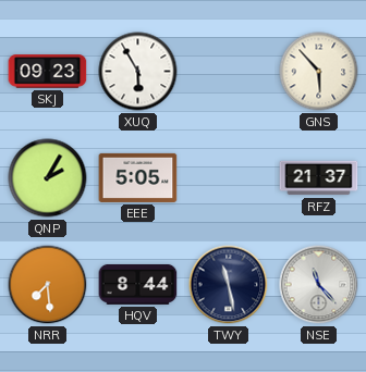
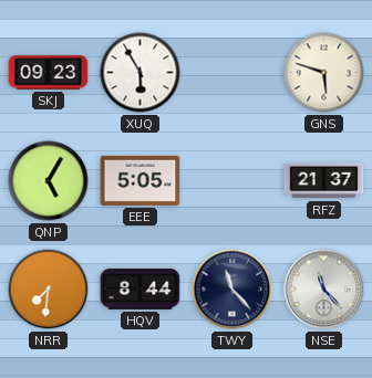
GNS: 5:53 -> 5:48 (324, 73)
QNP: 2:05 -> 5:05 (49, 181)
NRR: 7:29 -> 7:31 (49, 290)
TWY: 11:28 -> 11:23 (232, 290)
